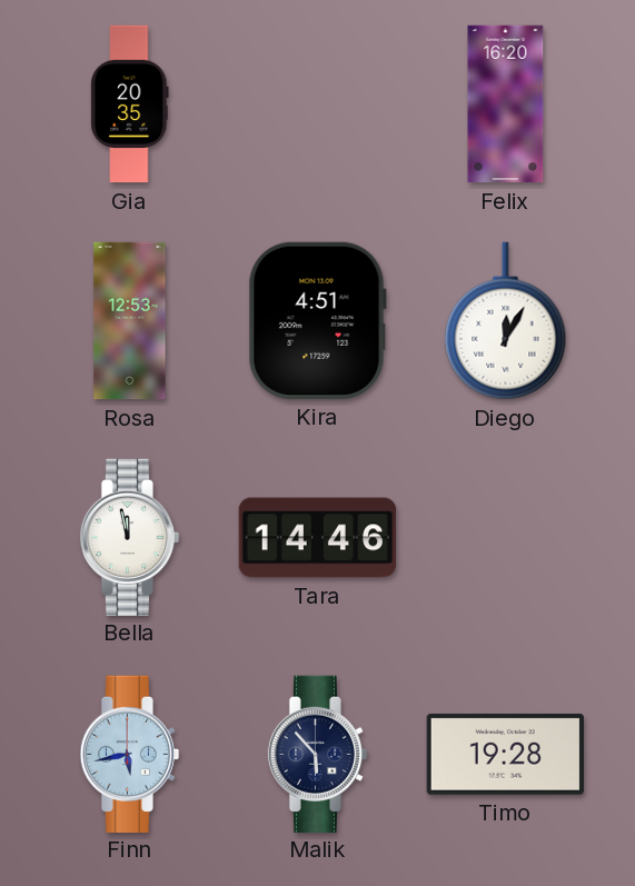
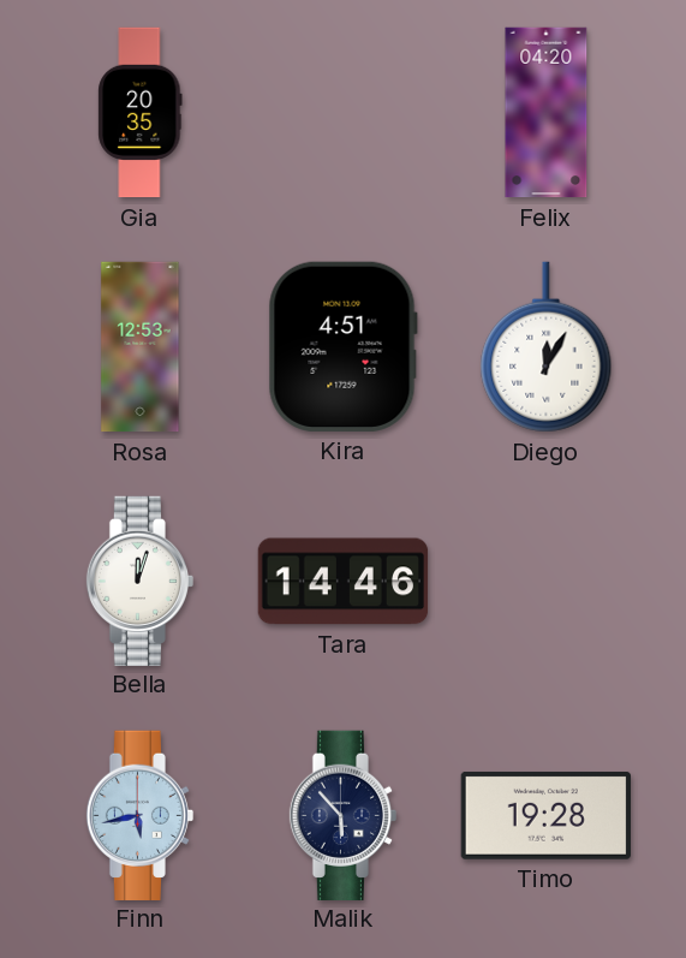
Felix: 16:20 -> 04:20 (547, 113)
Bella: 11:58 -> 12:03 (141, 581)
